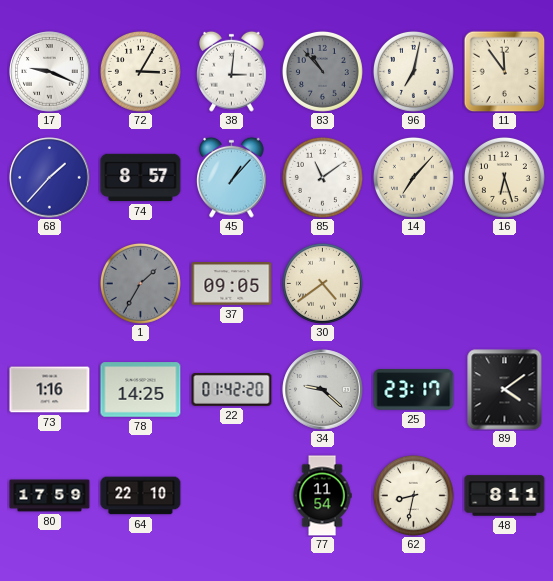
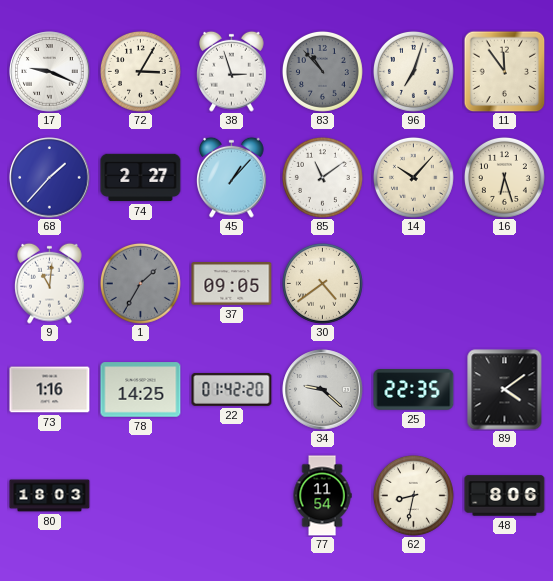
38: 3:01 -> 2:57 (232, 71)
96: 7:02 -> 7:03 (413, 71)
74: 8:57 -> 2:27 (141, 178)
14: 7:07 -> 10:07 (413, 177)
9: none -> 11:01 (50, 283)
25: 23:17 -> 22:35 (414, 390)
80: 17:59 -> 18:03 (50, 496)
64: 22:10 -> none (141, 496)
48: 8:11 -> 8:06 (505, 496)
